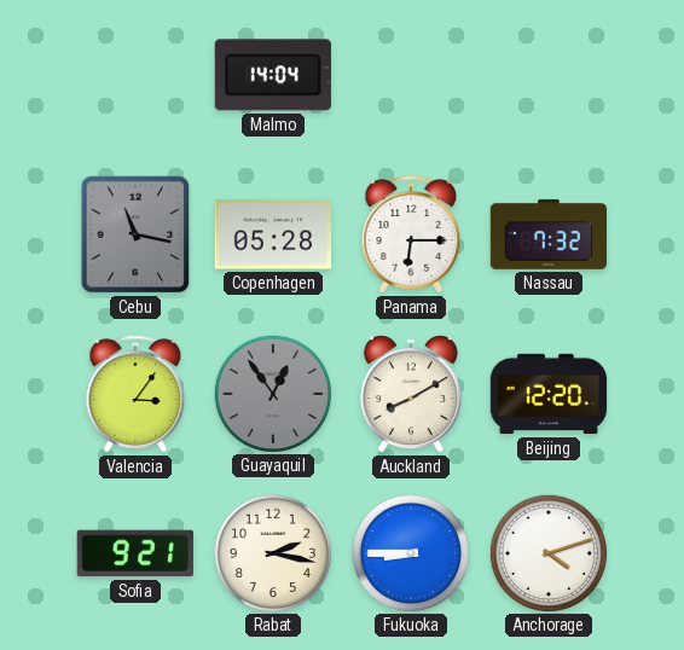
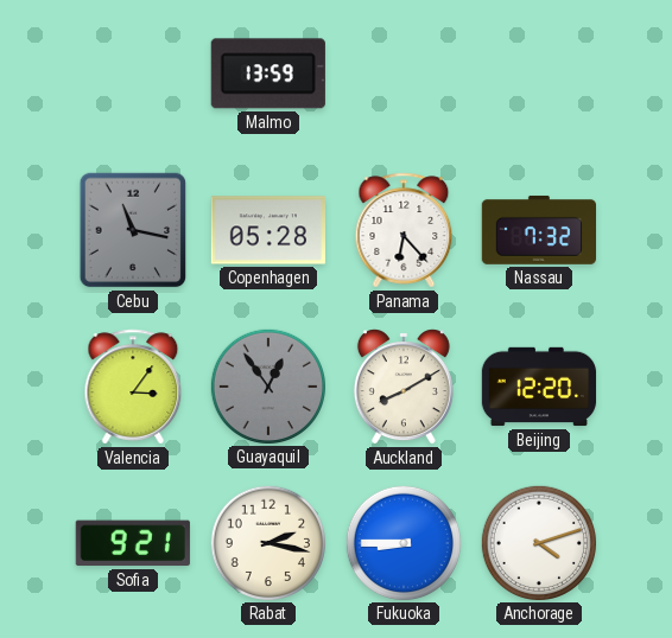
Malmo: 14:04 -> 13:59 (268, 74)
Panama: 6:15 -> 6:23 (404, 230)
